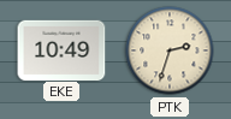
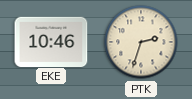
EKE: 10:49 -> 10:46 (51, 41)
